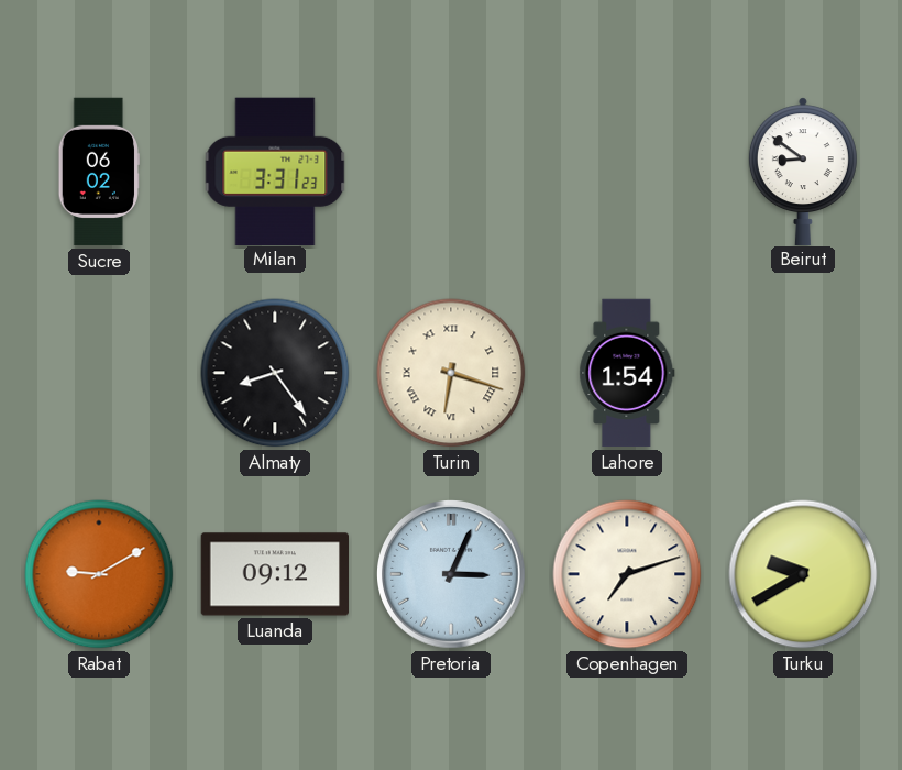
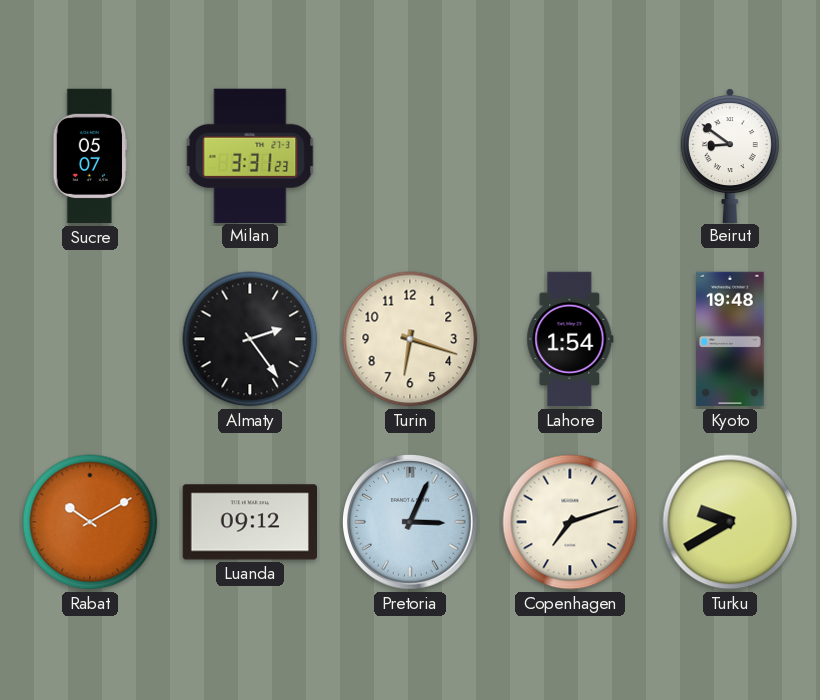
Sucre: 06:02 -> 05:07 (89, 156)
Almaty: 8:24 -> 2:24 (250, 339)
Turin numerals: Roman -> Arabic (410, 339)
Kyoto: none -> 19:48 (730, 339)
Rabat: 9:10 -> 10:10 (90, 522)
